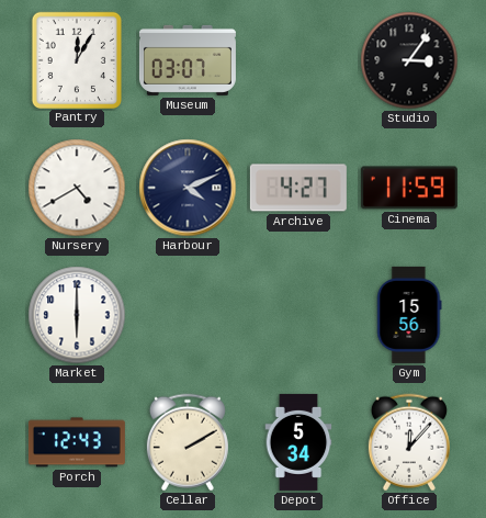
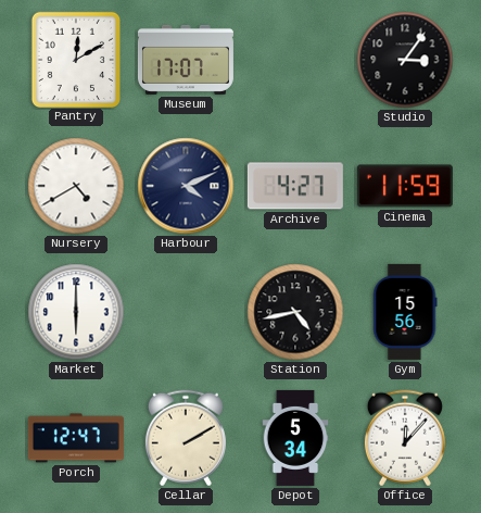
Pantry: 12:05 -> 12:10 (75, 59)
Museum: 03:07 -> 17:07 (186, 60)
Station: none -> 4:43 (295, 312)
Porch: 12:43 -> 12:47 (76, 438)
